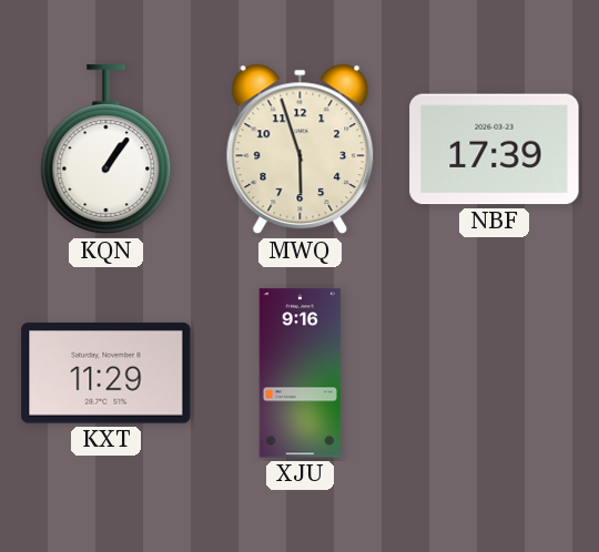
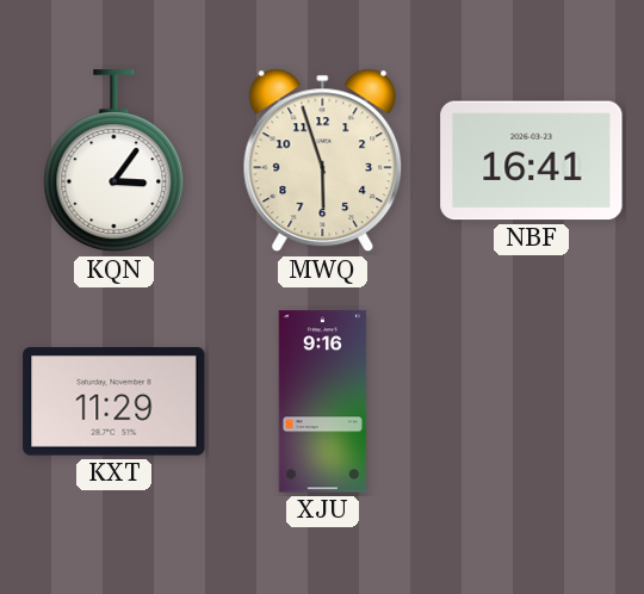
KQN: 1:06 -> 3:06 (114, 161)
NBF: 17:39 -> 16:41 (532, 161)
